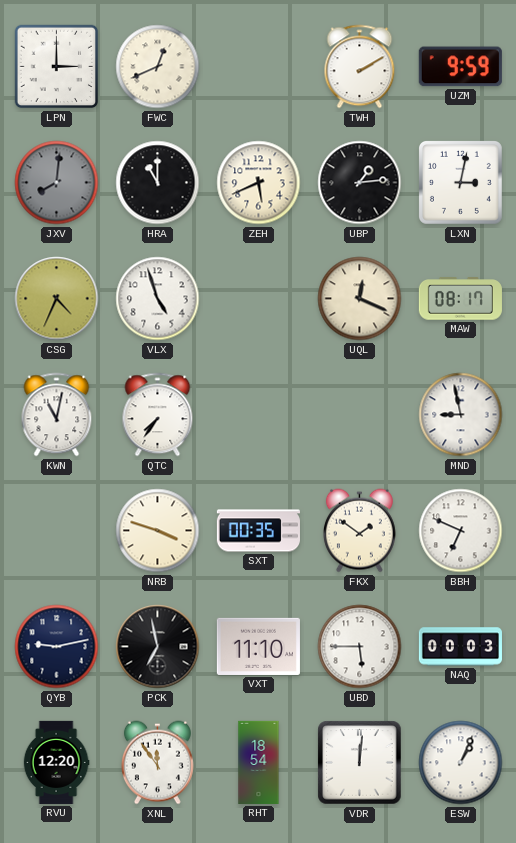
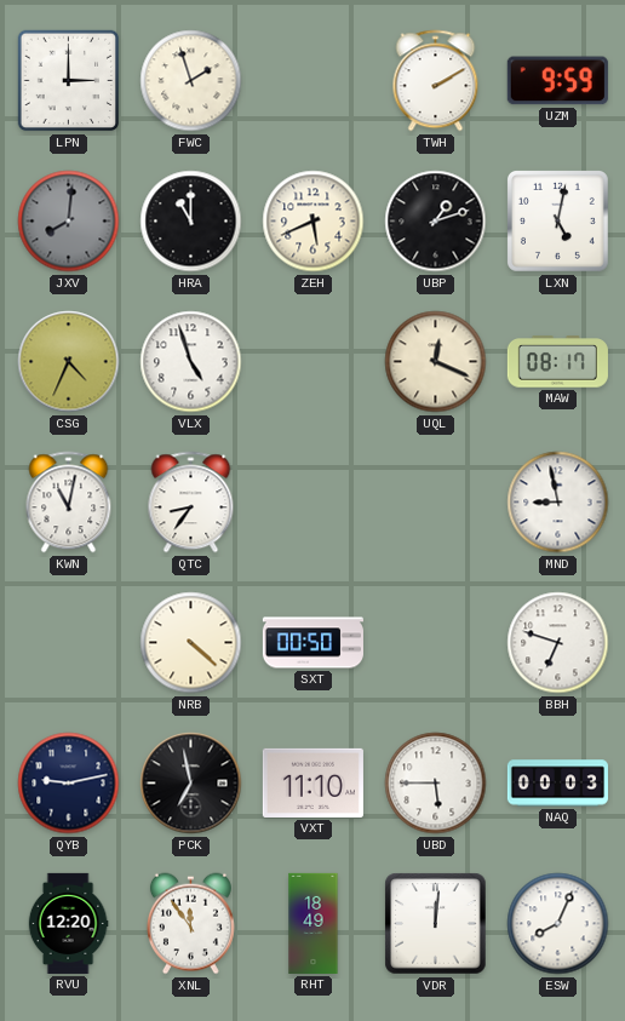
FWC: 12:41 -> 1:57 (191, 81)
UBP: 1:14 -> 1:12 (436, 222)
LXN: 3:02 -> 5:02 (557, 220)
QTC: 7:36 -> 8:36 (191, 503)
NRB: 3:48 -> 4:22 (191, 643)
SXT: 00:35 -> 00:50 (312, 643)
FKX: 1:51 -> none (359, 531)
BBH: 6:49 -> 6:48 (558, 643)
RHT: 18:54 -> 18:49 (314, 923)
ESW: 1:04 -> 8:04 (558, 924)
